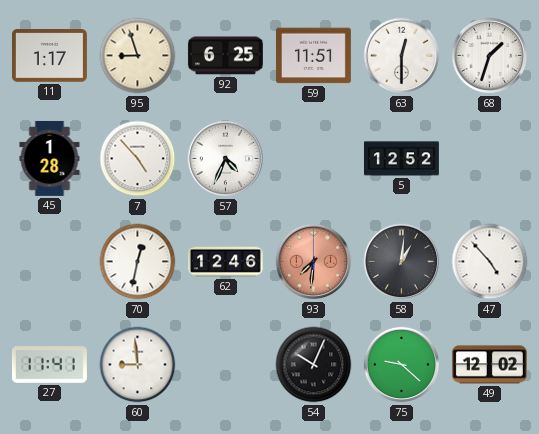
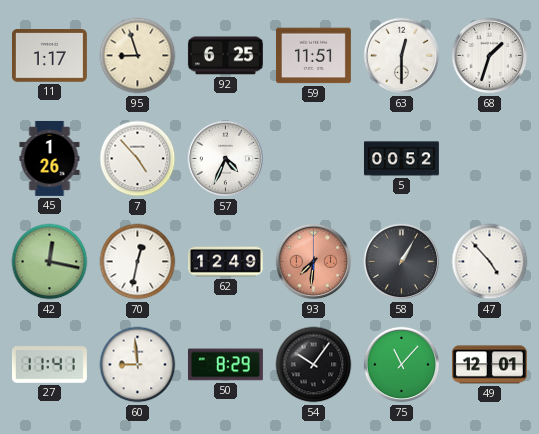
45: 1:28 -> 1:26 (50, 158)
5: 12:52 -> 00:52 (401, 159)
42: none -> 12:17 (50, 262)
62: 12:46 -> 12:49 (225, 262)
58: 1:01 -> 1:05 (402, 262)
50: none -> 8:29 (225, 365)
54: 10:04 -> 10:06 (314, 365)
75: 9:22 -> 11:07 (402, 365)
49: 12:02 -> 12:01 (489, 365)
